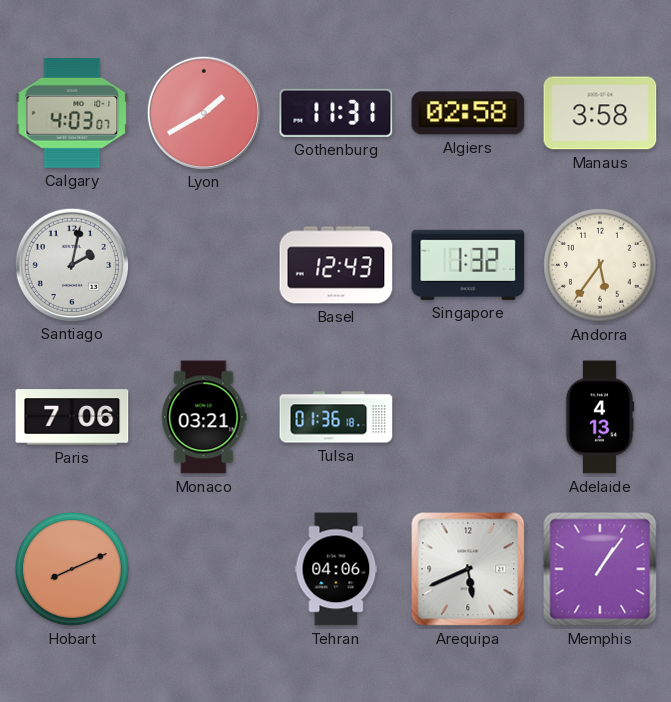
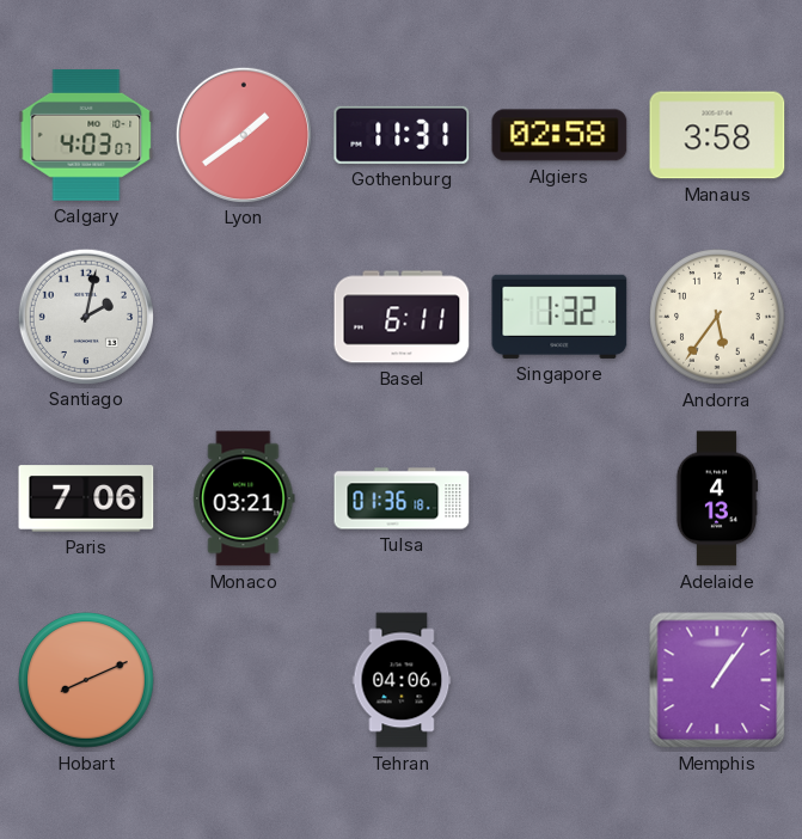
Lyon: 1:40 -> 1:39 (243, 134)
Basel: 12:43 -> 6:11 (402, 317)
Arequipa: 5:41 -> none (468, 569)
